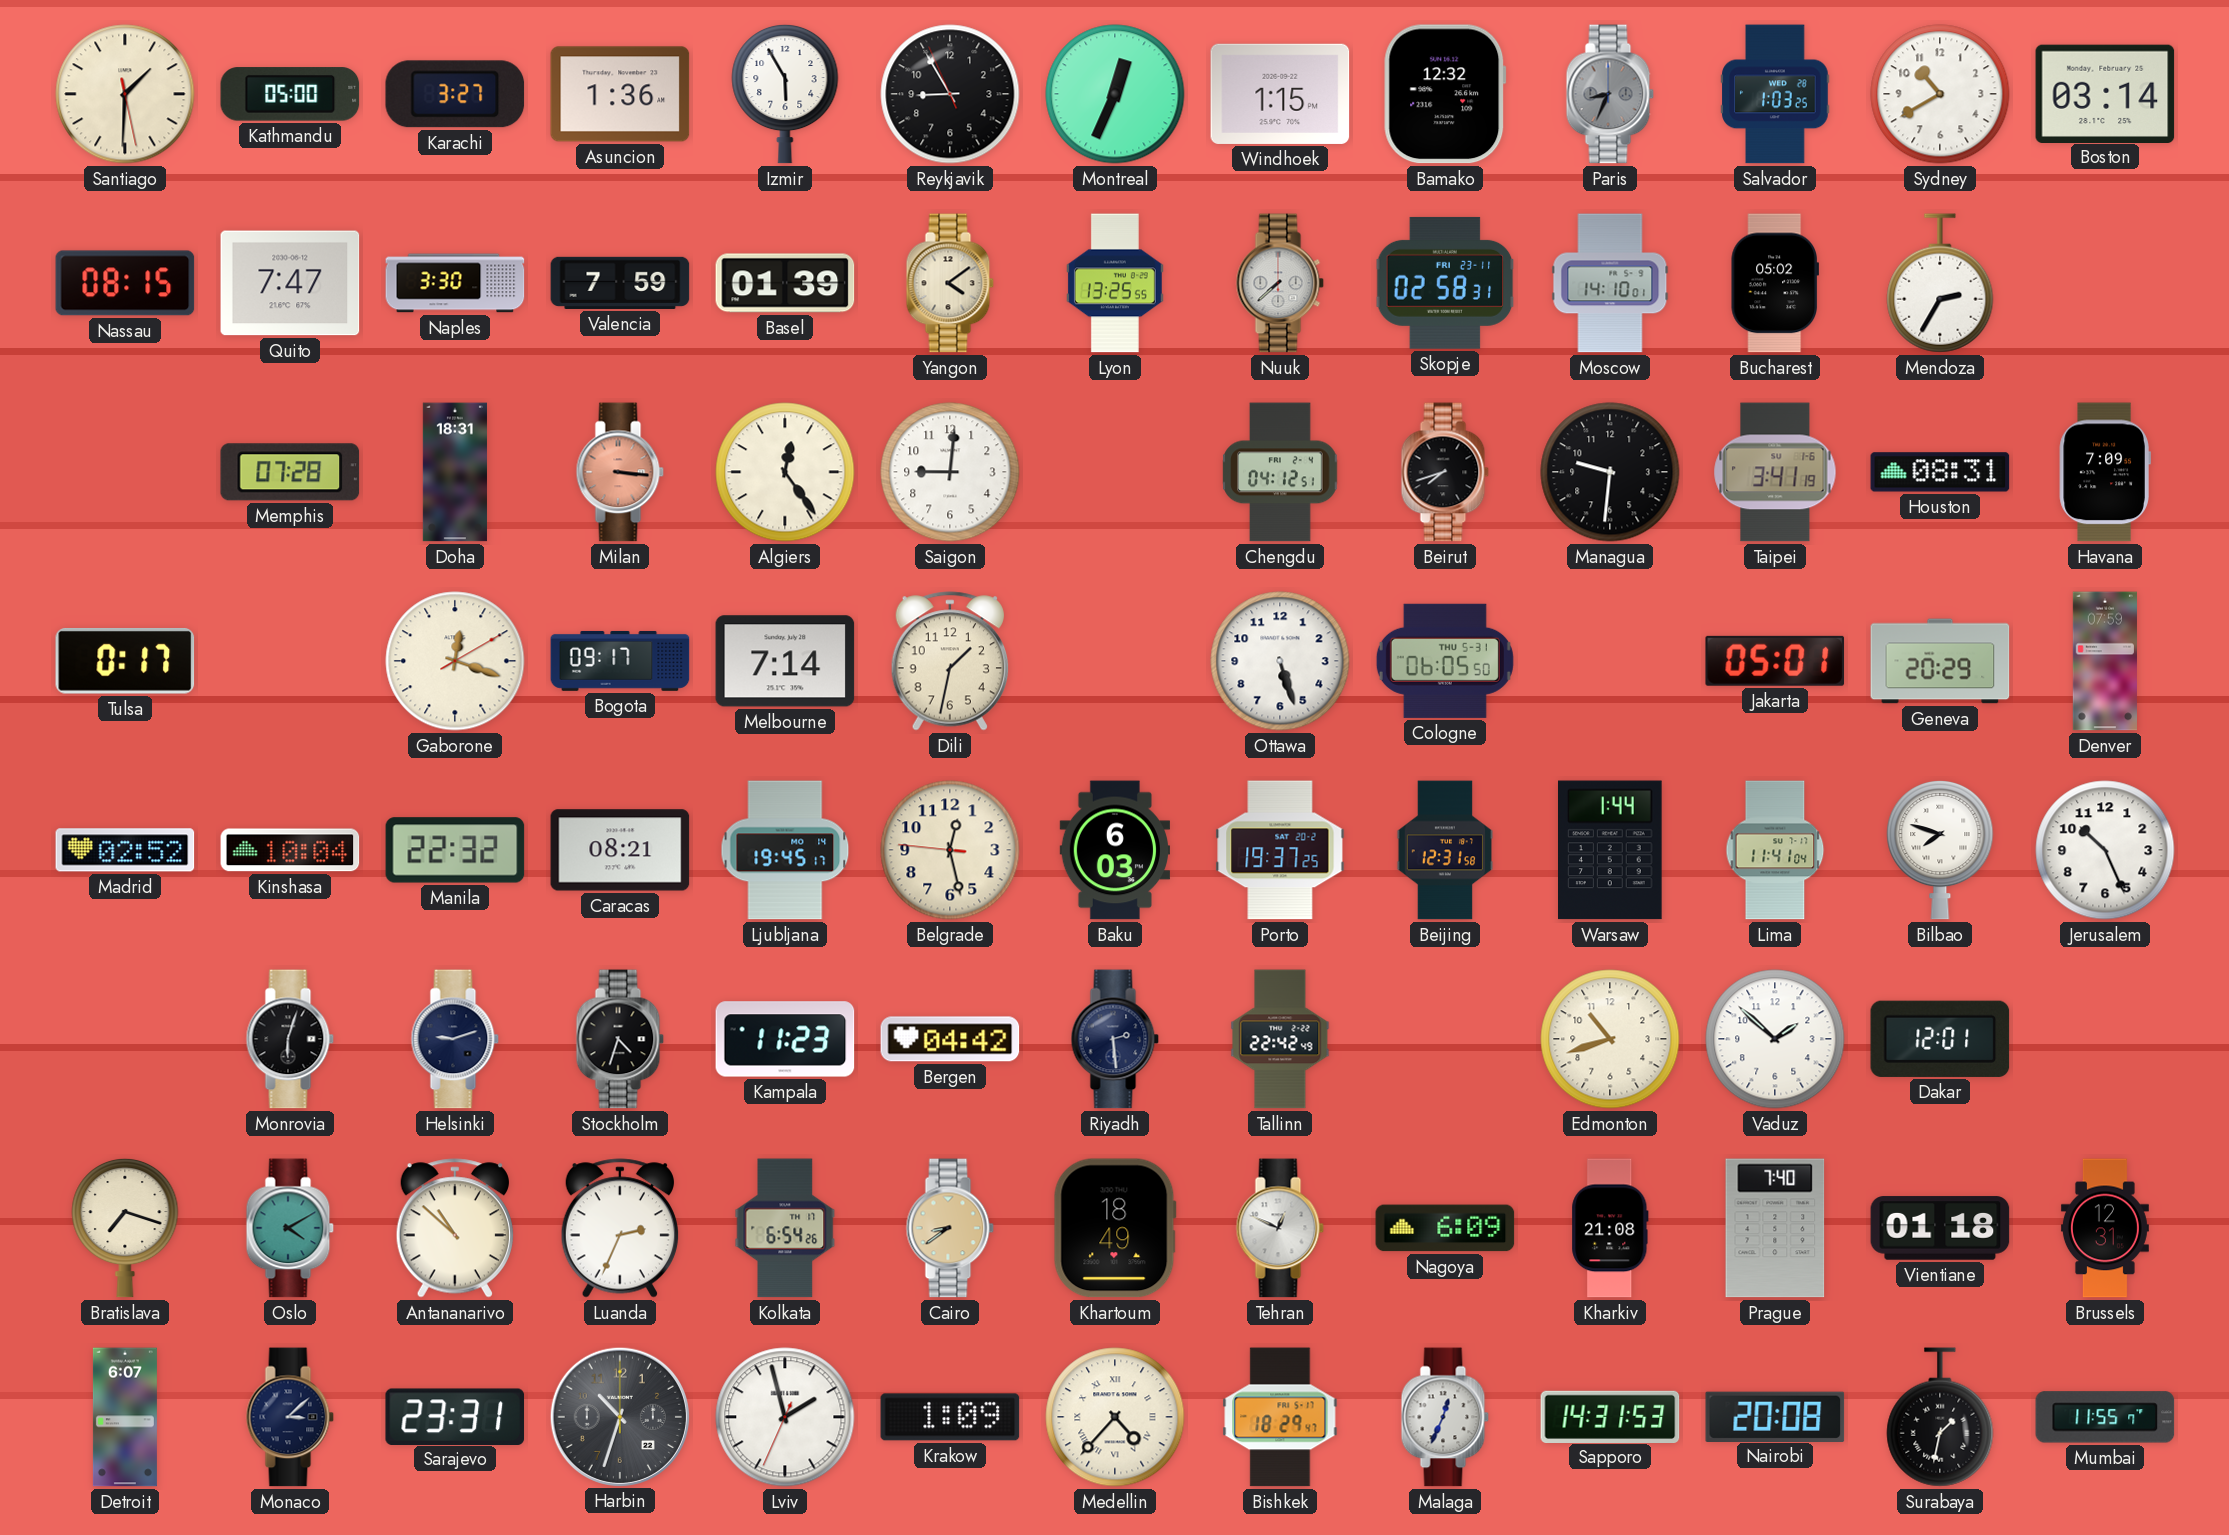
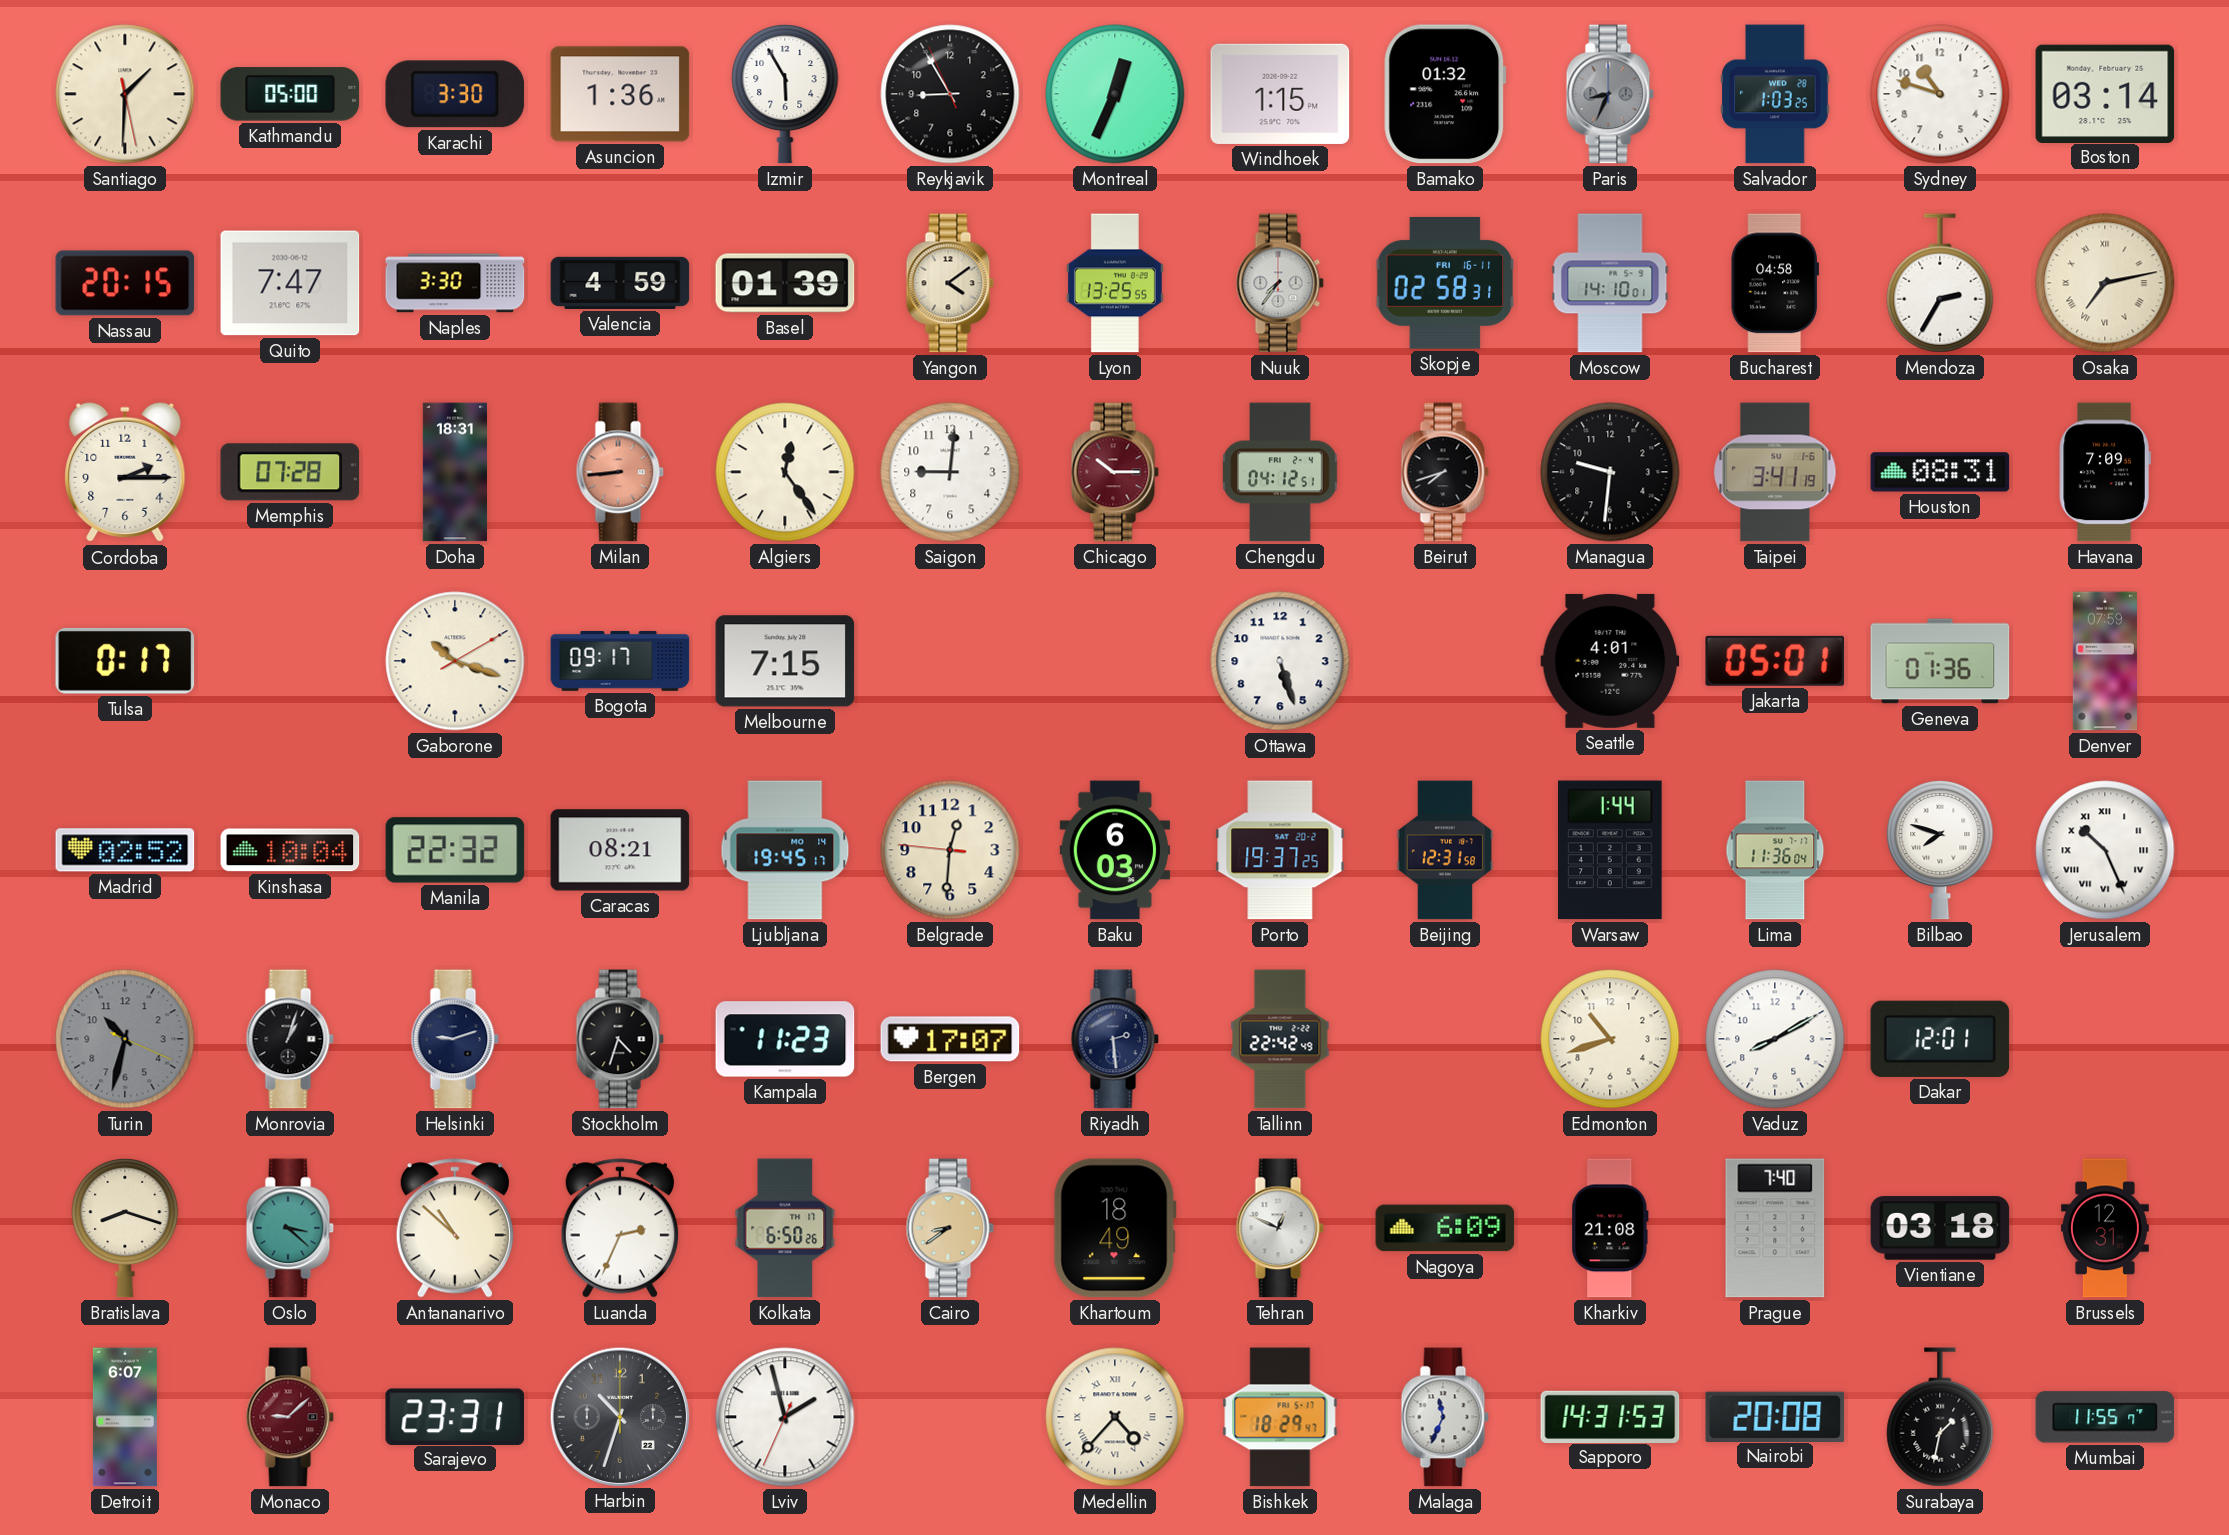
Karachi: 3:27 -> 3:30 (455, 94)
Bamako: 12:32 -> 01:32 (1445, 94)
Sydney: 10:40 -> 10:48 (1940, 94)
Nassau: 08:15 -> 20:15 (125, 283)
Valencia: 7:59 -> 4:59 (620, 283)
Nuuk: 7:38 -> 7:36 (1280, 283)
Skopje date: FRI 23-11 -> FRI 16-11 (1445, 283)
Bucharest: 05:02 -> 04:58 (1775, 283)
Osaka: none -> 7:13 (2105, 283)
Cordoba: none -> 2:15 (125, 472)
Milan: 3:16 -> 8:44 (620, 472)
Chicago: none -> 10:15 (1115, 472)
Gaborone: 12:18 -> 10:18 (455, 661)
Melbourne: 7:14 -> 7:15 (785, 661)
Dili: 1:32 -> none (949, 661)
Cologne: 06:05 -> none (1445, 661)
Seattle: none -> 4:01 (1610, 661)
Geneva: 20:29 -> 01:36 (1940, 661)
Belgrade: 12:27 -> 12:30 (950, 850)
Lima: 11:41 -> 11:36 (1775, 850)
Jerusalem numerals: Arabic -> Roman (2105, 850)
Turin: none -> 10:32 (125, 1039)
Monrovia: 6:03 -> 1:03 (290, 1039)
Bergen: 04:42 -> 17:07 (950, 1039)
Vaduz: 1:52 -> 8:10 (1775, 1039)
Bratislava: 7:18 -> 8:18 (125, 1228)
Oslo: 4:10 -> 3:22 (290, 1228)
Kolkata: 6:54 -> 6:50 (785, 1228)
Vientiane: 01:18 -> 03:18 (1940, 1228)
Monaco: 3:08 -> 9:08 (290, 1417)
Monaco dial: navy -> burgundy (290, 1417)
Krakow: 1:09 -> none (950, 1417)
Malaga: 12:34 -> 11:34 (1445, 1417)
